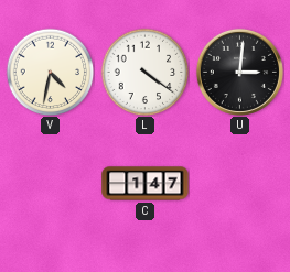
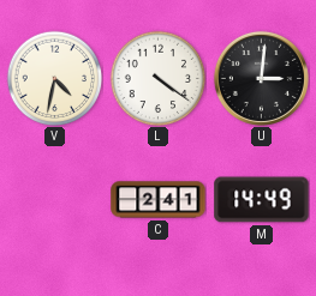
C: 1:47 -> 2:41 (159, 200)
M: none -> 14:49 (262, 200)
